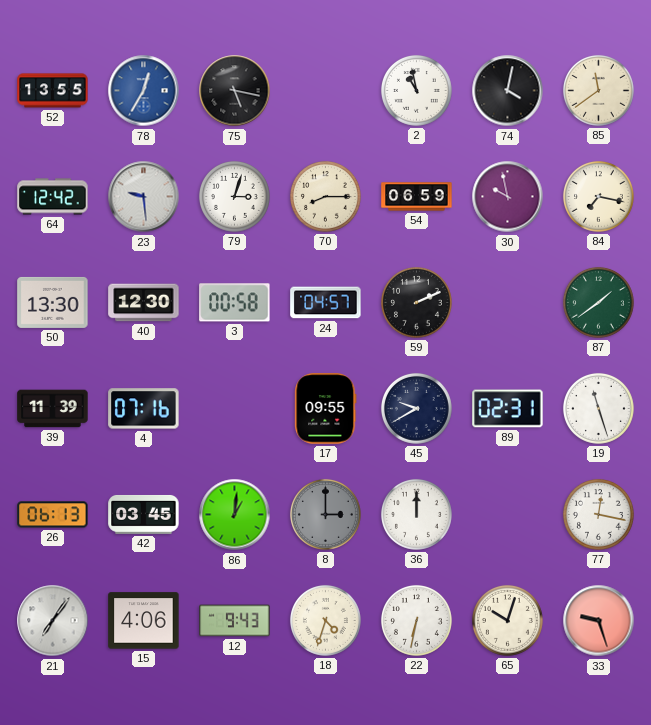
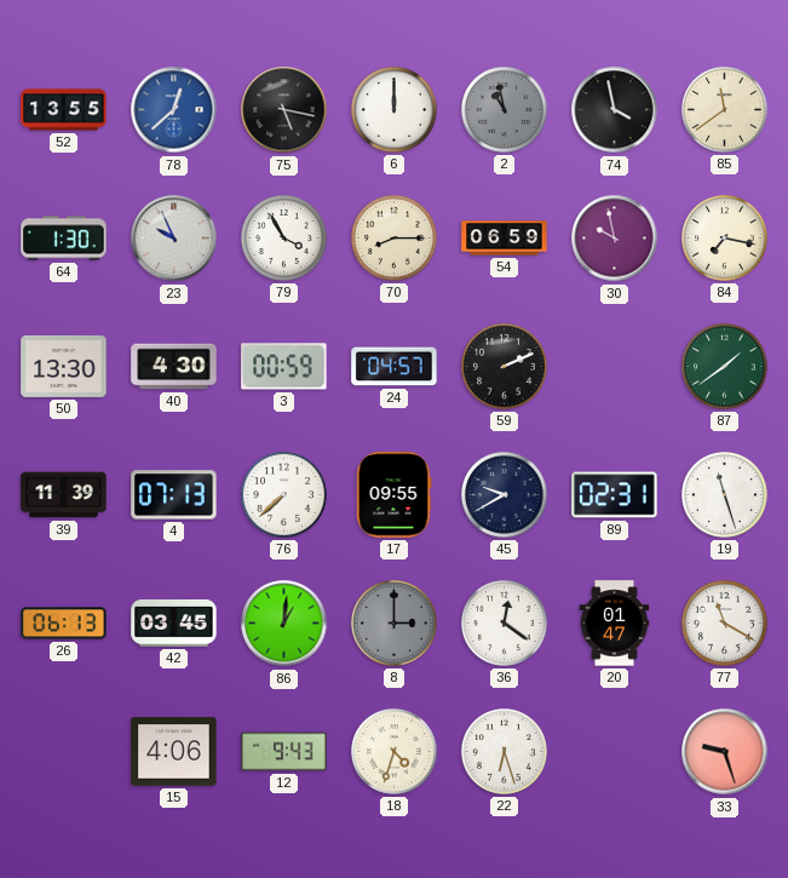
78: 12:35 -> 12:38 (174, 110)
6: none -> 12:00 (393, 109)
2 dial: white -> grey (504, 109)
74: 4:02 -> 3:58 (615, 110)
64: 12:42 -> 1:30 (64, 239)
23: 9:29 -> 9:56 (174, 239)
79: 3:03 -> 3:55 (283, 237)
40: 12:30 -> 4:30 (174, 367)
3: 00:58 -> 00:59 (284, 367)
4: 07:16 -> 07:13 (174, 495)
76: none -> 7:38 (283, 494)
36: 12:00 -> 12:21 (504, 622)
20: none -> 01:47 (615, 624)
77: 12:17 -> 11:20 (724, 622)
21: 7:06 -> none (53, 621)
22: 6:32 -> 6:27 (504, 751)
65: 10:03 -> none (507, 620)
